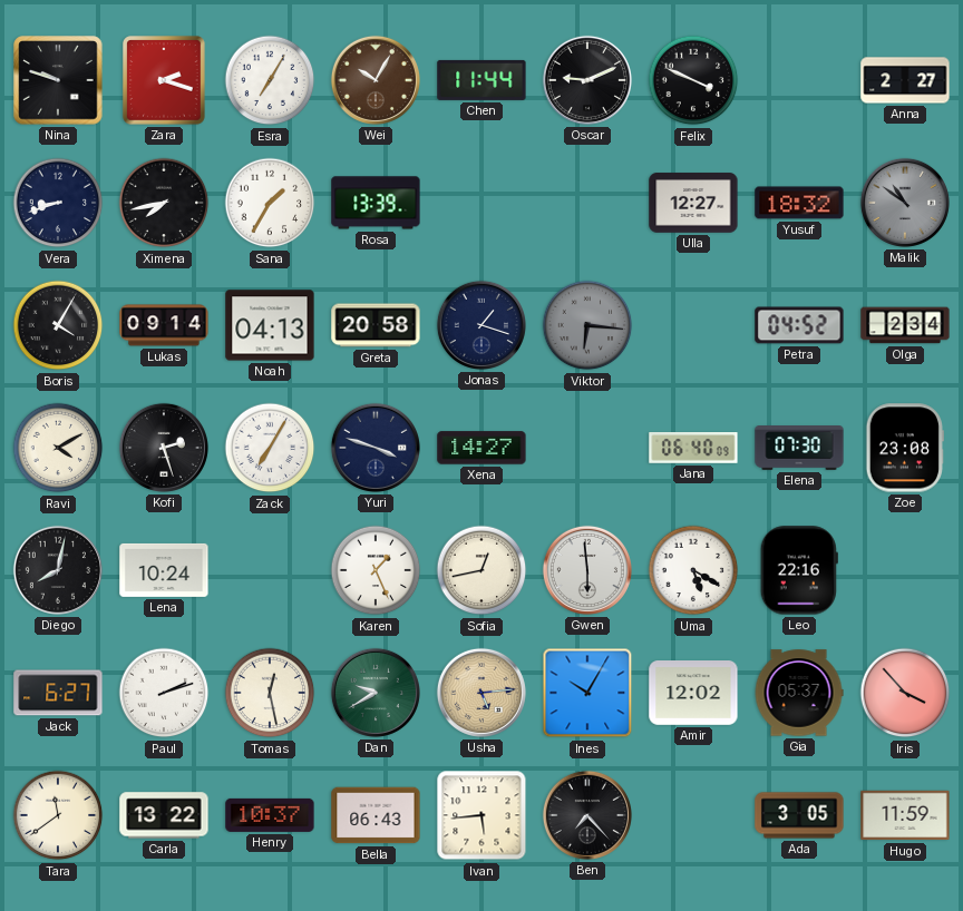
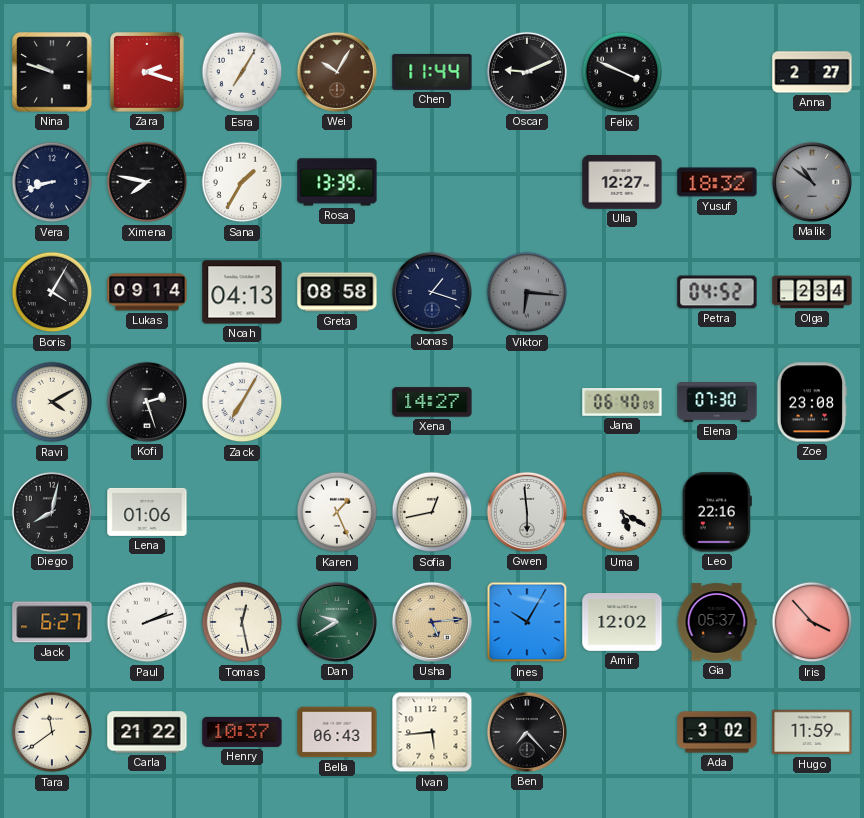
Ximena: 7:43 -> 7:47 (147, 182)
Greta: 20:58 -> 08:58 (337, 292)
Yuri: 3:48 -> none (376, 448)
Lena: 10:24 -> 01:06 (147, 512)
Carla: 13:22 -> 21:22 (147, 732)
Ada: 3:05 -> 3:02 (717, 732)
